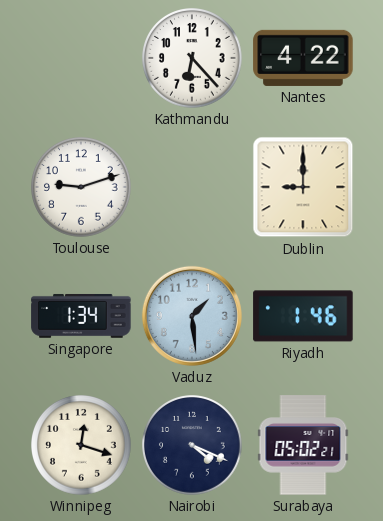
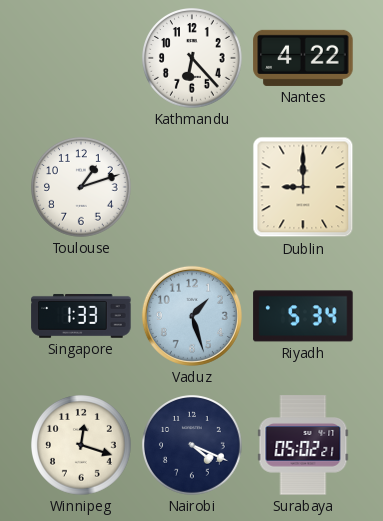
Toulouse: 9:12 -> 1:12 (82, 188)
Singapore: 1:34 -> 1:33 (81, 316)
Vaduz: 1:29 -> 1:27 (192, 316)
Riyadh: 1:46 -> 5:34 (303, 316)
